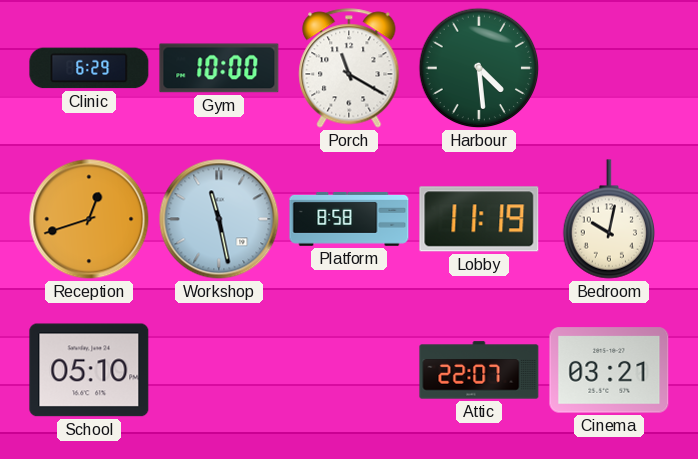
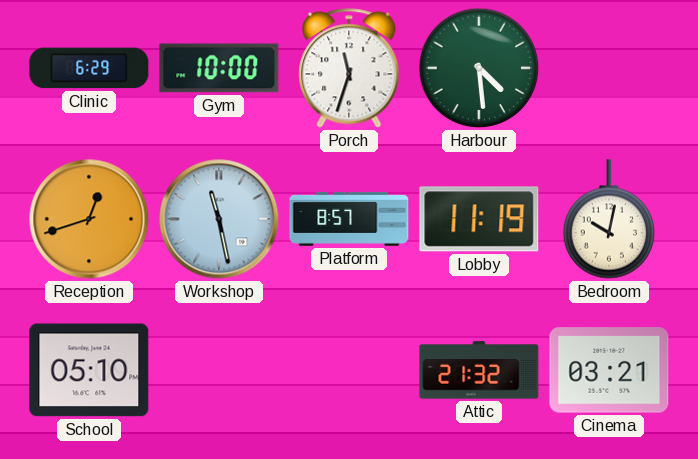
Porch: 11:20 -> 11:33 (349, 68)
Platform: 8:58 -> 8:57 (349, 219)
Attic: 22:07 -> 21:32 (479, 370)
